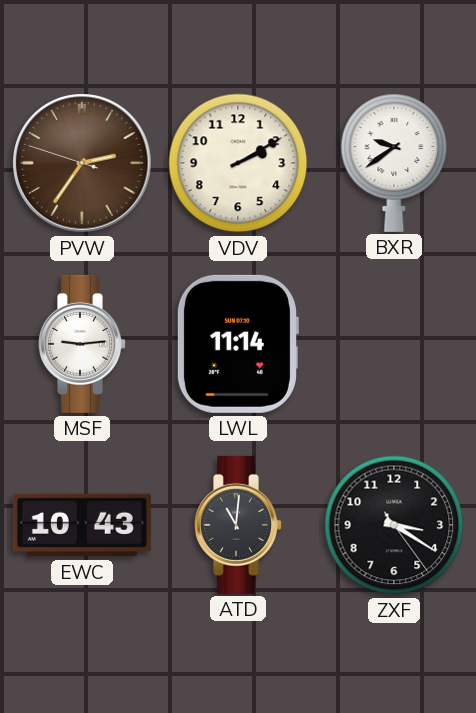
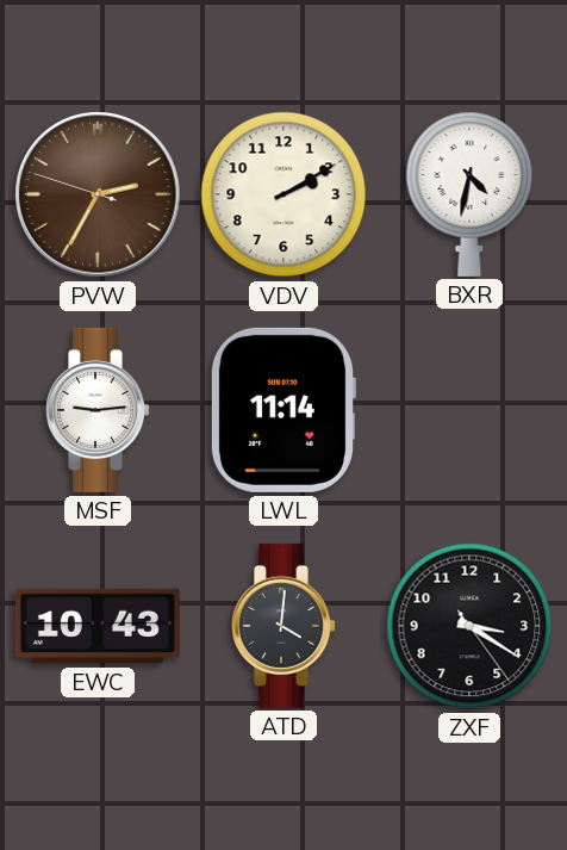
PVW: 2:35 -> 2:34 (98, 194)
BXR: 9:39 -> 4:32 (469, 194)
ATD: 11:01 -> 4:01 (285, 626)
